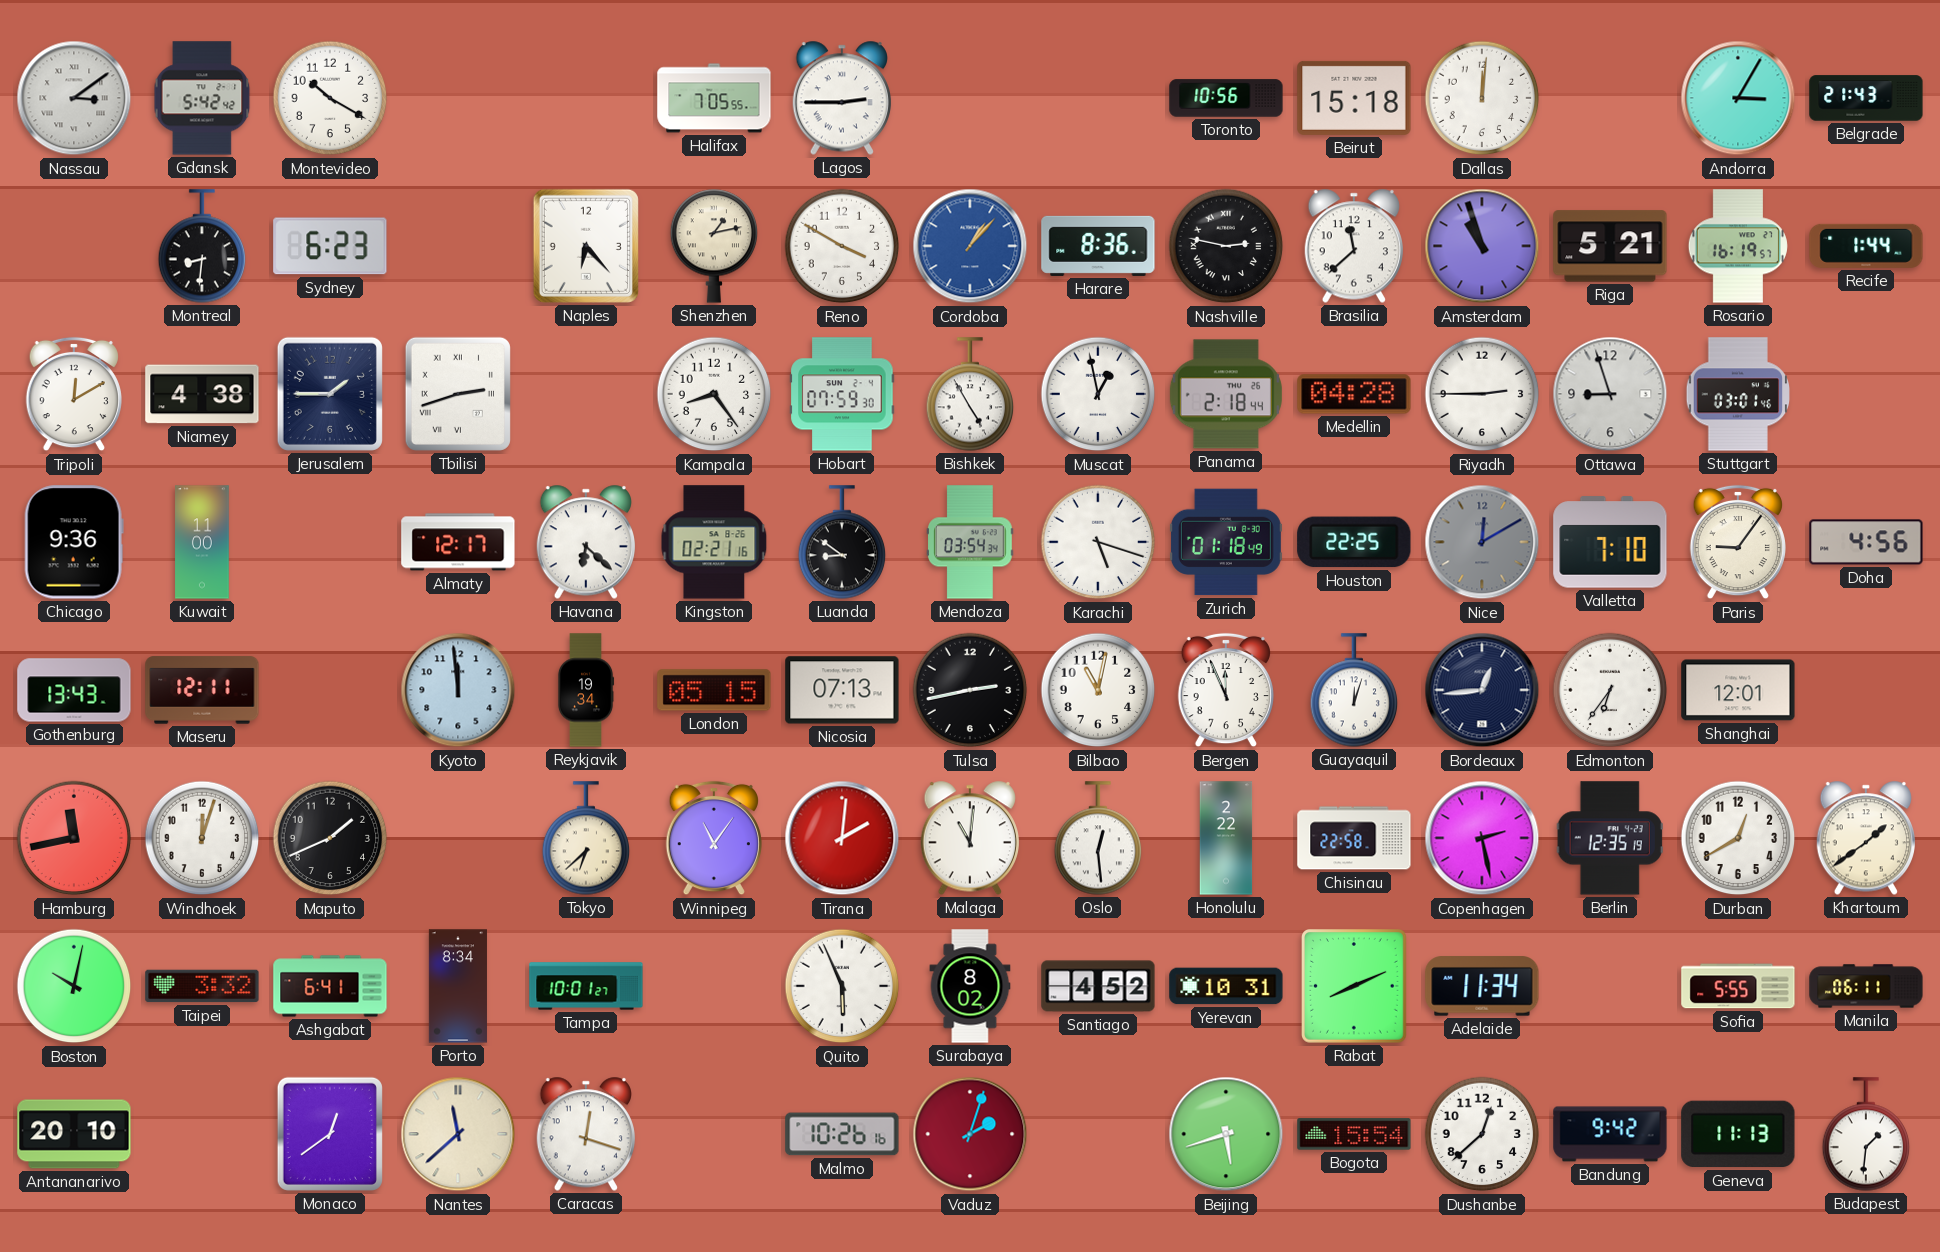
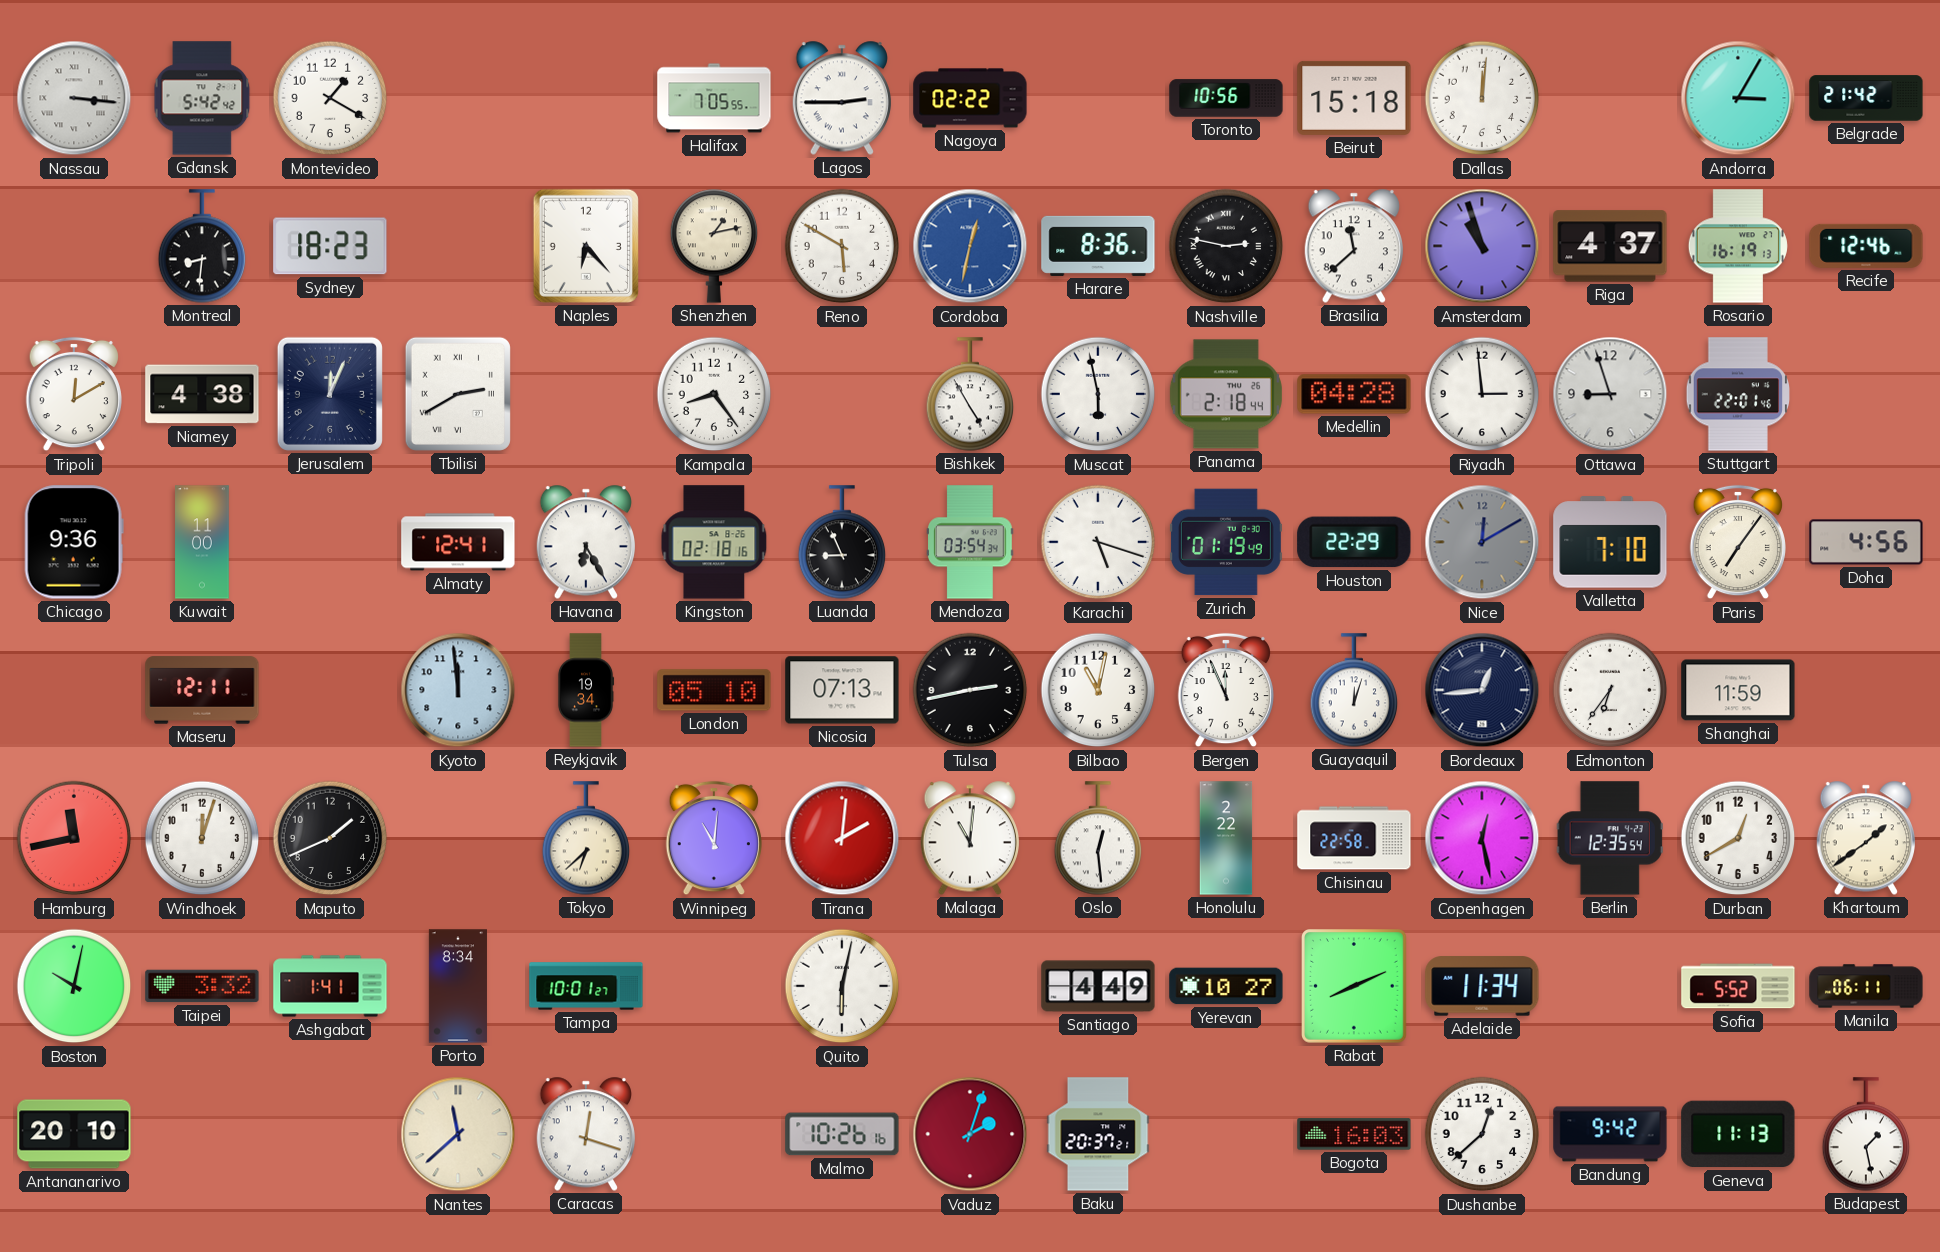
Nassau: 3:09 -> 3:16 (74, 98)
Montevideo: 10:20 -> 1:20 (330, 98)
Nagoya: none -> 02:22 (970, 98)
Belgrade: 21:43 -> 21:42 (1866, 98)
Sydney: 6:23 -> 18:23 (330, 246)
Reno: 3:50 -> 5:50 (842, 246)
Cordoba: 1:07 -> 12:32 (970, 246)
Riga: 5:21 -> 4:37 (1610, 246)
Rosario: 16:19:57 -> 16:19:13 (1738, 246)
Recife: 1:44 -> 12:46 (1866, 246)
Jerusalem: 1:45 -> 12:04 (330, 394)
Tbilisi: 2:42 -> 2:40 (458, 394)
Hobart: 07:59 -> none (842, 394)
Muscat: 12:58 -> 5:58 (1098, 394)
Riyadh: 2:45 -> 2:59 (1482, 394)
Stuttgart: 03:01 -> 22:01 (1738, 394)
Almaty: 12:17 -> 12:41 (458, 542)
Havana: 6:22 -> 6:25 (585, 542)
Kingston: 02:21 -> 02:18 (714, 542)
Luanda: 8:51 -> 8:56 (842, 542)
Zurich: 01:18 -> 01:19 (1226, 542)
Houston: 22:25 -> 22:29 (1354, 542)
Paris: 9:06 -> 7:06 (1738, 542)
Gothenburg: 13:43 -> none (74, 690)
London: 05:15 -> 05:10 (714, 690)
Shanghai: 12:01 -> 11:59 (1738, 690)
Winnipeg: 11:06 -> 11:01 (714, 838)
Copenhagen: 2:28 -> 12:28 (1482, 838)
Berlin: 12:35:19 -> 12:35:54 (1610, 838)
Ashgabat: 6:41 -> 1:41 (330, 986)
Quito: 5:56 -> 6:02 (842, 986)
Surabaya: 8:02 -> none (970, 986)
Santiago: 4:52 -> 4:49 (1098, 986)
Yerevan: 10:31 -> 10:27 (1226, 986)
Sofia: 5:55 -> 5:52 (1738, 986)
Monaco: 12:39 -> none (330, 1134)
Baku: none -> 20:37 (1098, 1134)
Beijing: 5:42 -> none (1226, 1134)
Bogota: 15:54 -> 16:03 (1354, 1134)
Budapest: 1:31 -> 1:28 (1866, 1134)
